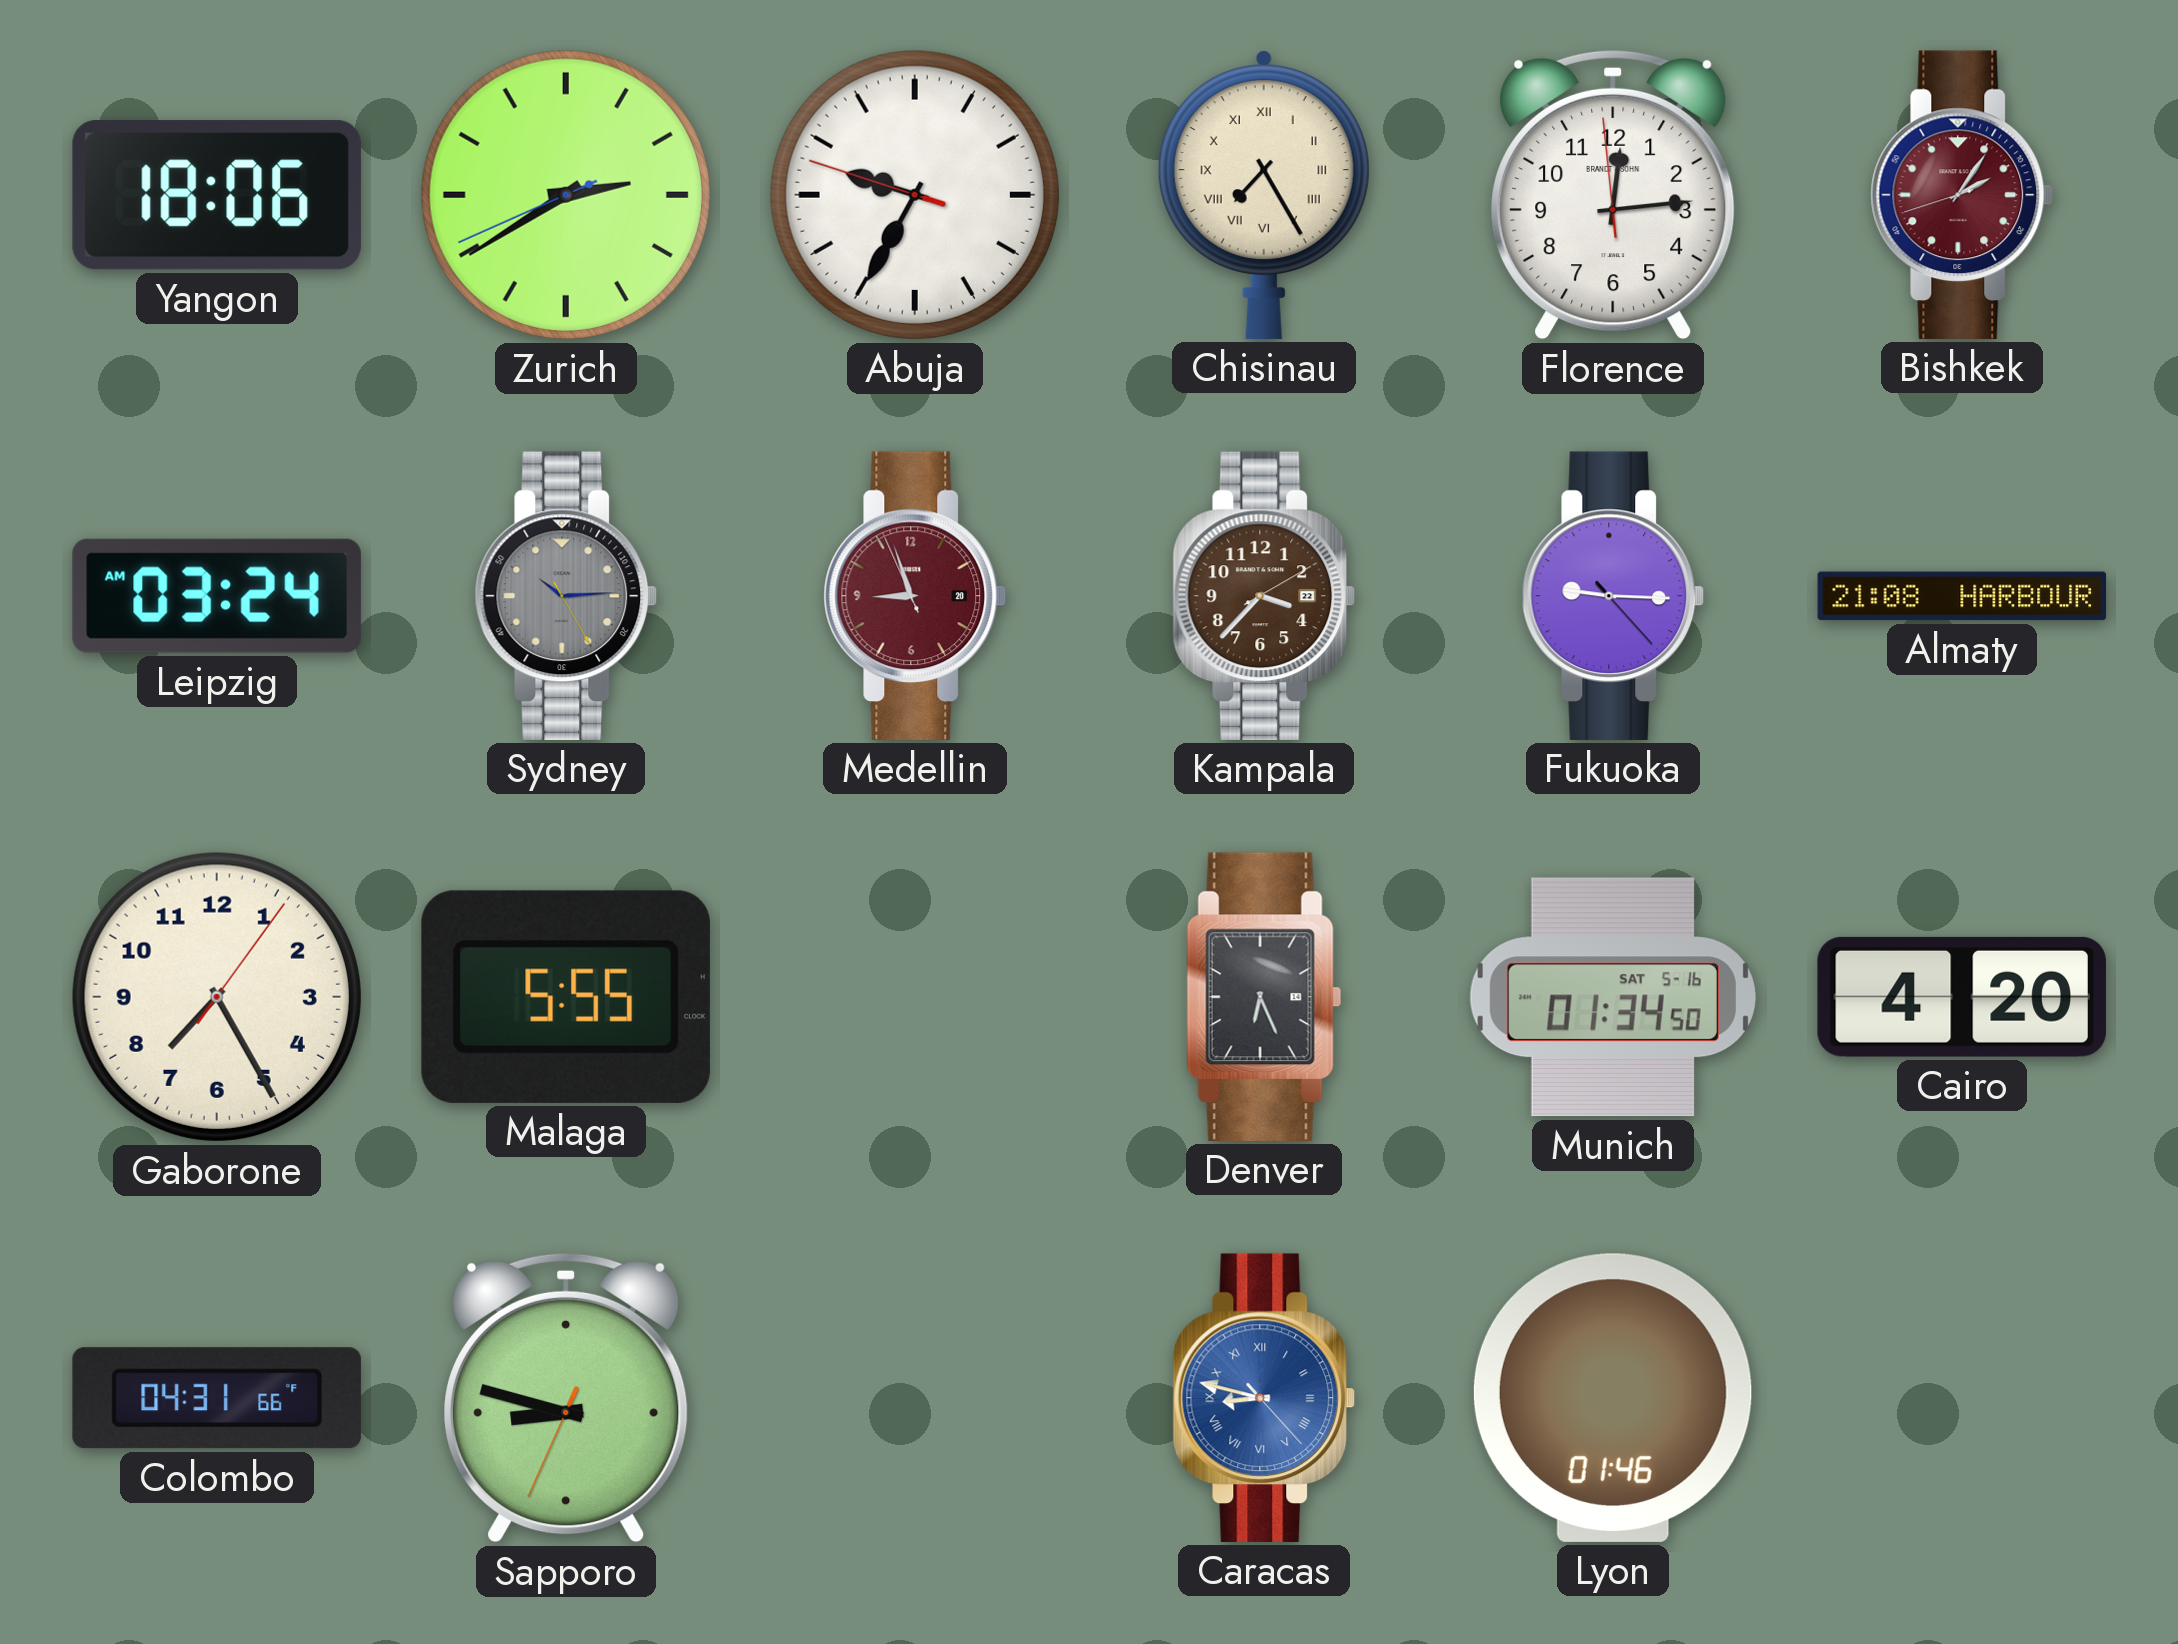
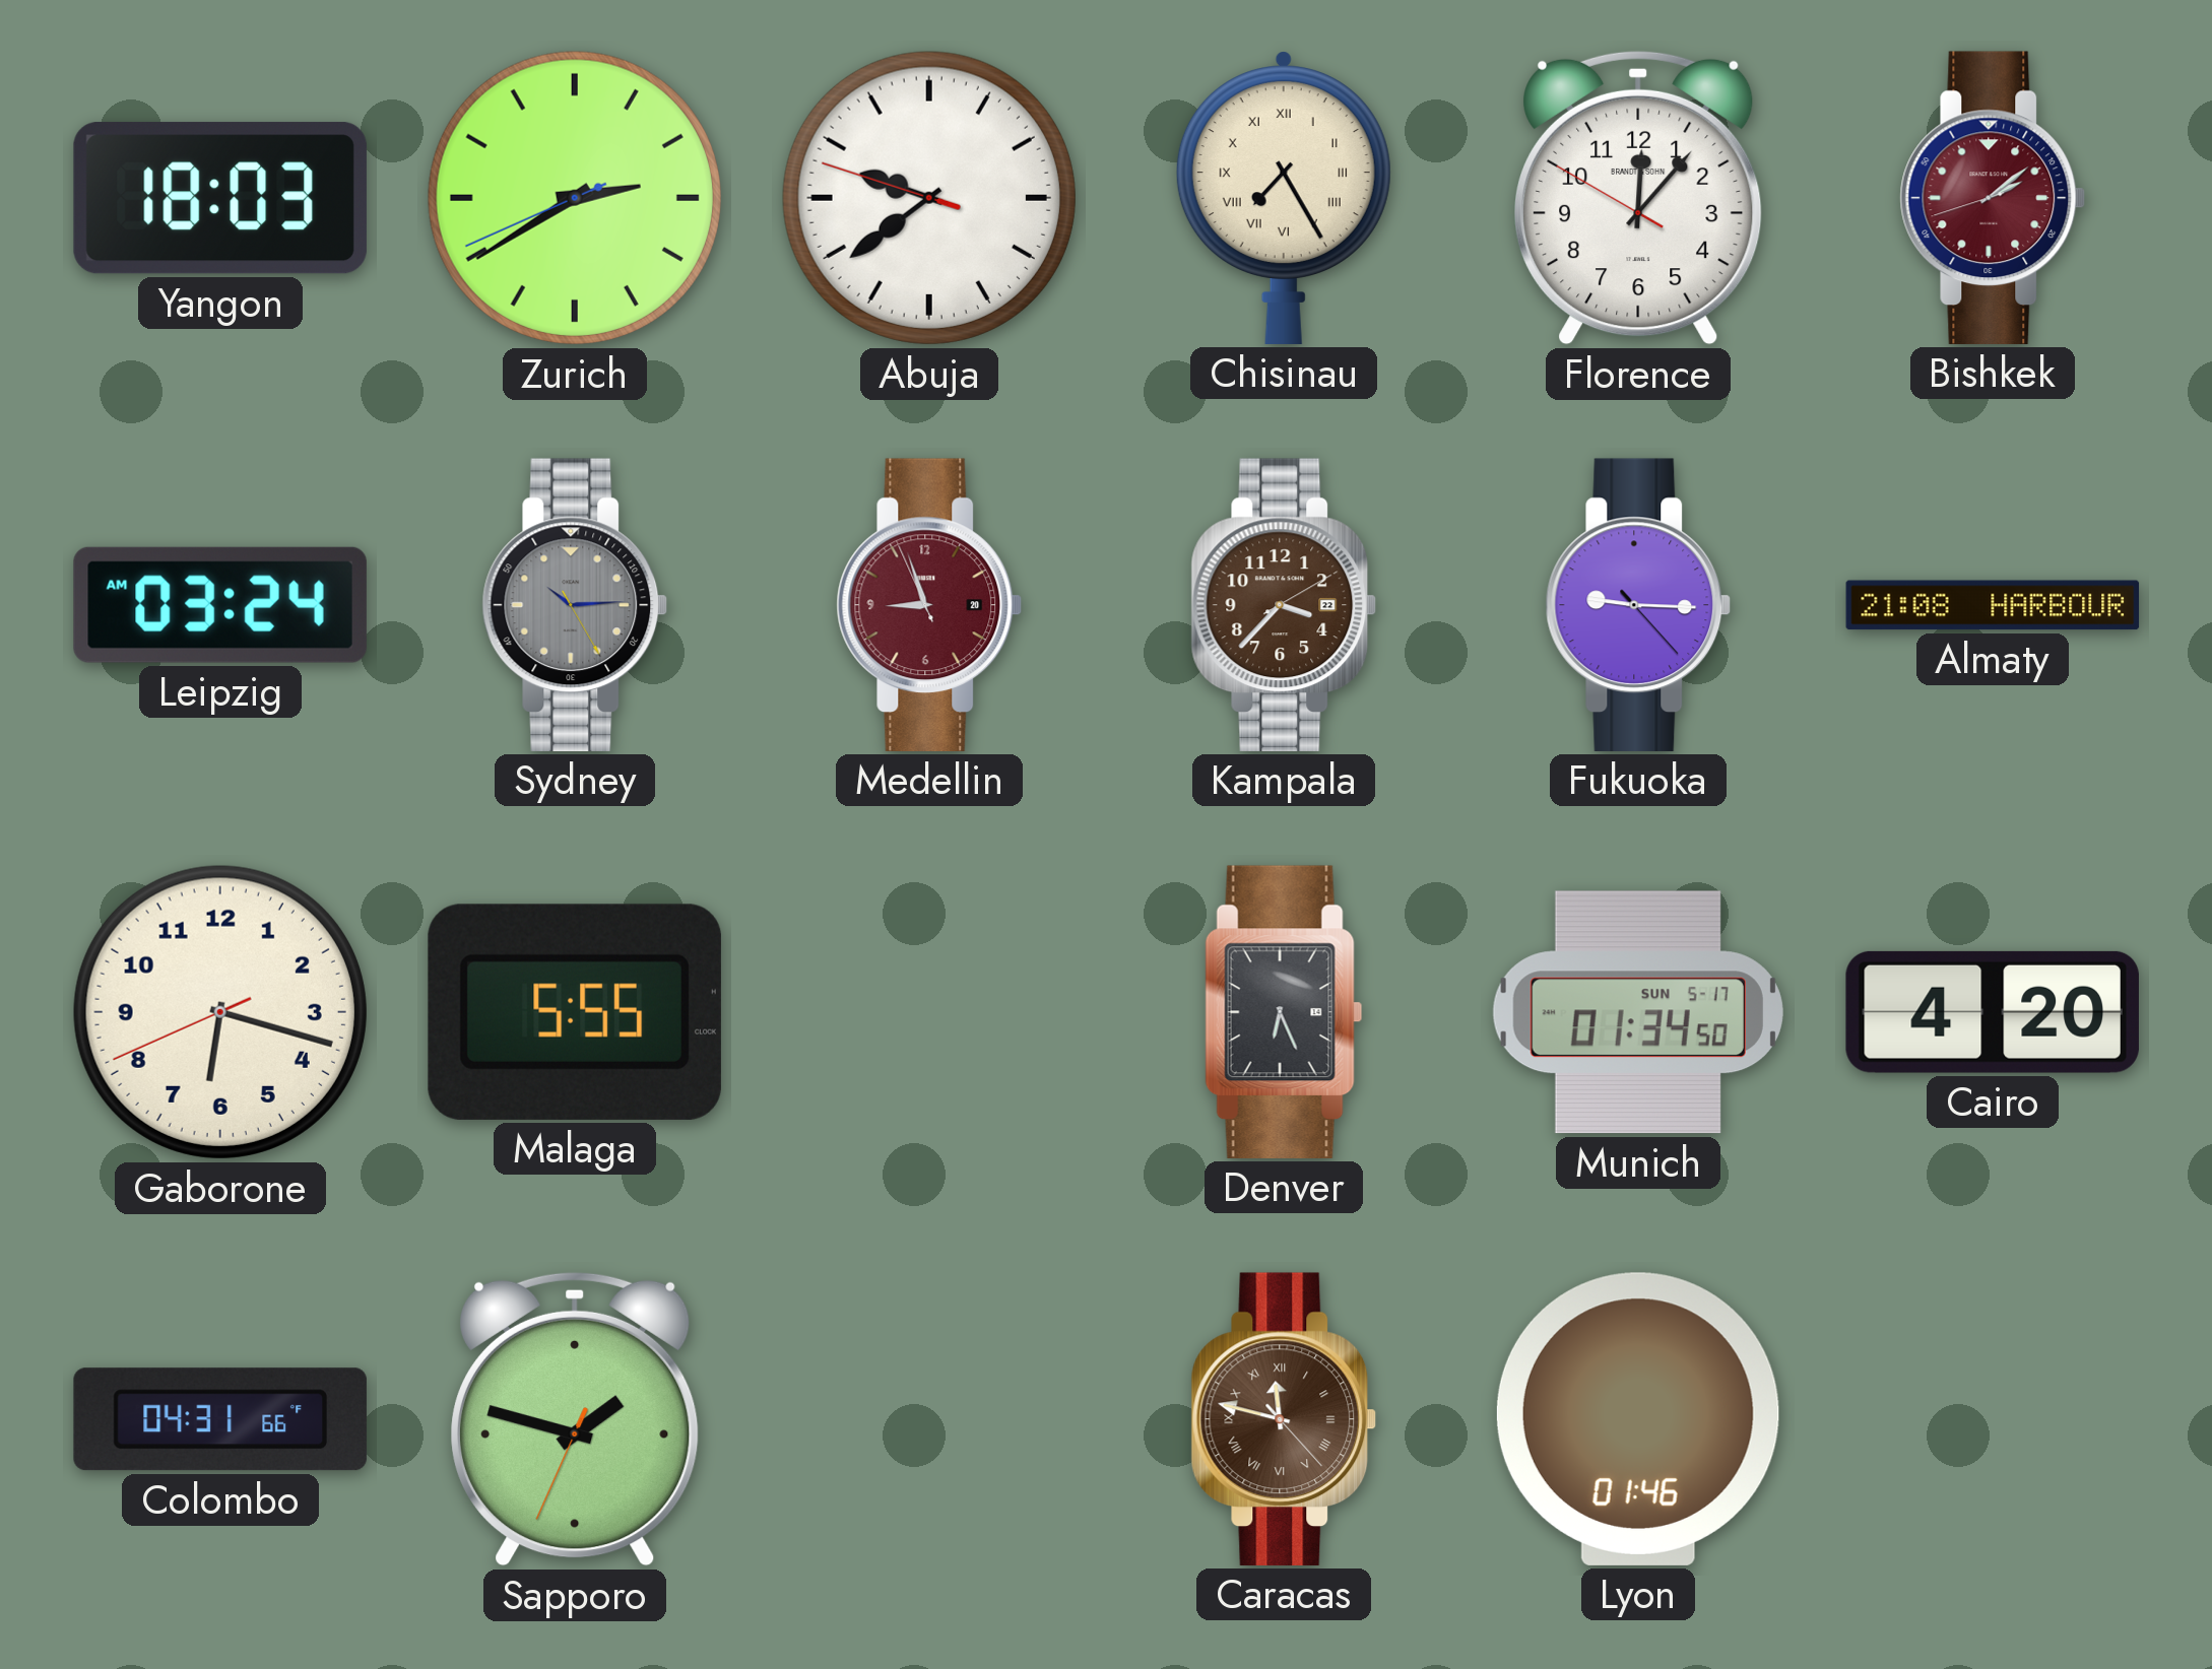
Yangon: 18:06 -> 18:03 (220, 198)
Abuja: 9:34 -> 9:38 (929, 198)
Florence: 12:13 -> 12:06 (1639, 198)
Bishkek: 2:05 -> 2:08 (1993, 198)
Gaborone: 7:25 -> 6:17 (220, 1012)
Munich date: SAT 5-16 -> SUN 5-17 (1638, 1012)
Sapporo: 8:47 -> 1:47 (576, 1419)
Caracas: 8:47 -> 11:47 (1284, 1419)
Caracas dial: blue -> brown (1284, 1419)
